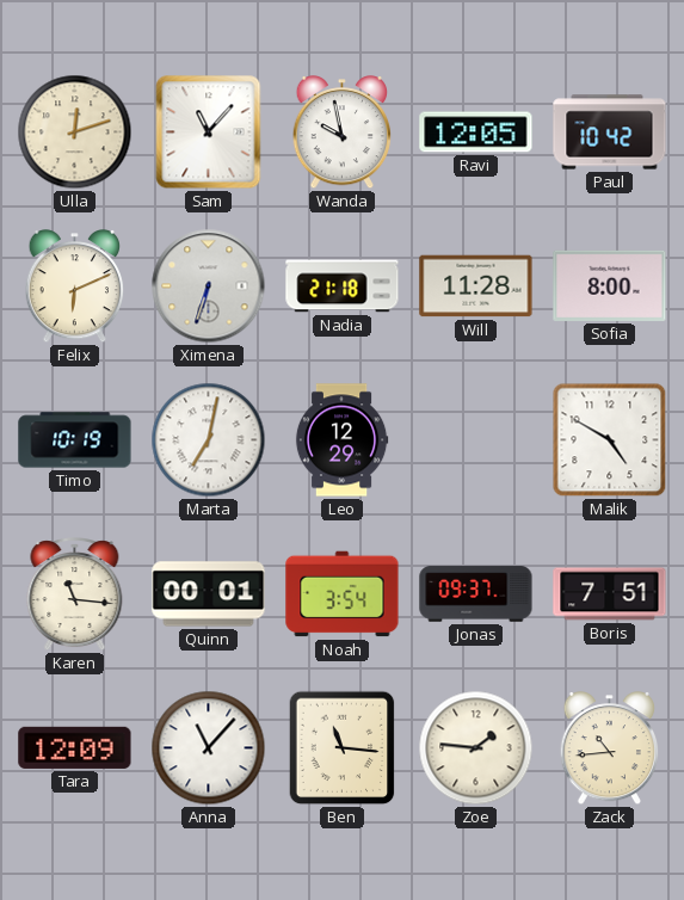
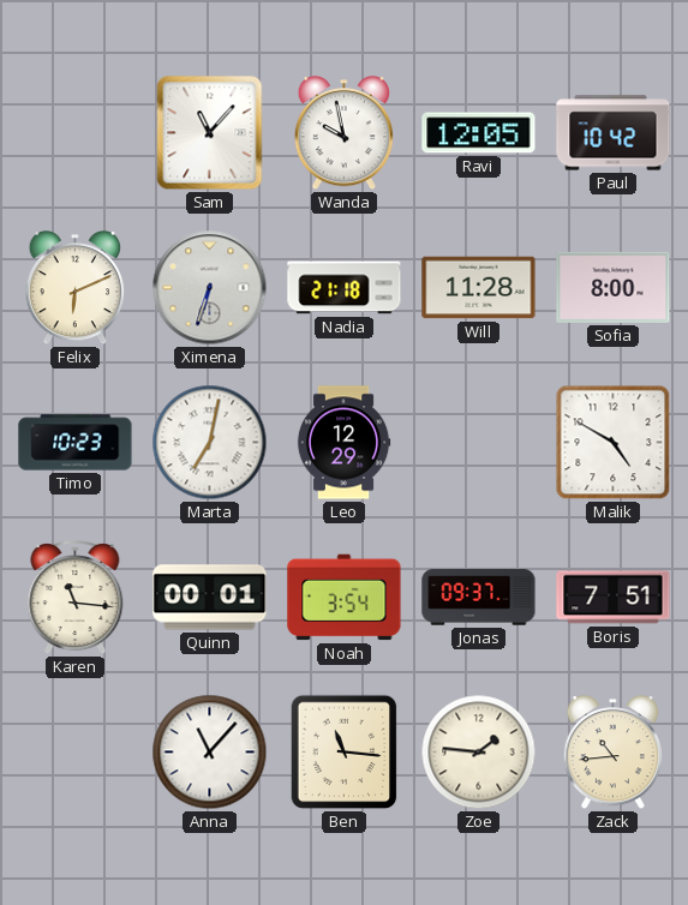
Ulla: 12:12 -> none (75, 132)
Timo: 10:19 -> 10:23 (76, 443)
Tara: 12:09 -> none (75, 747)
